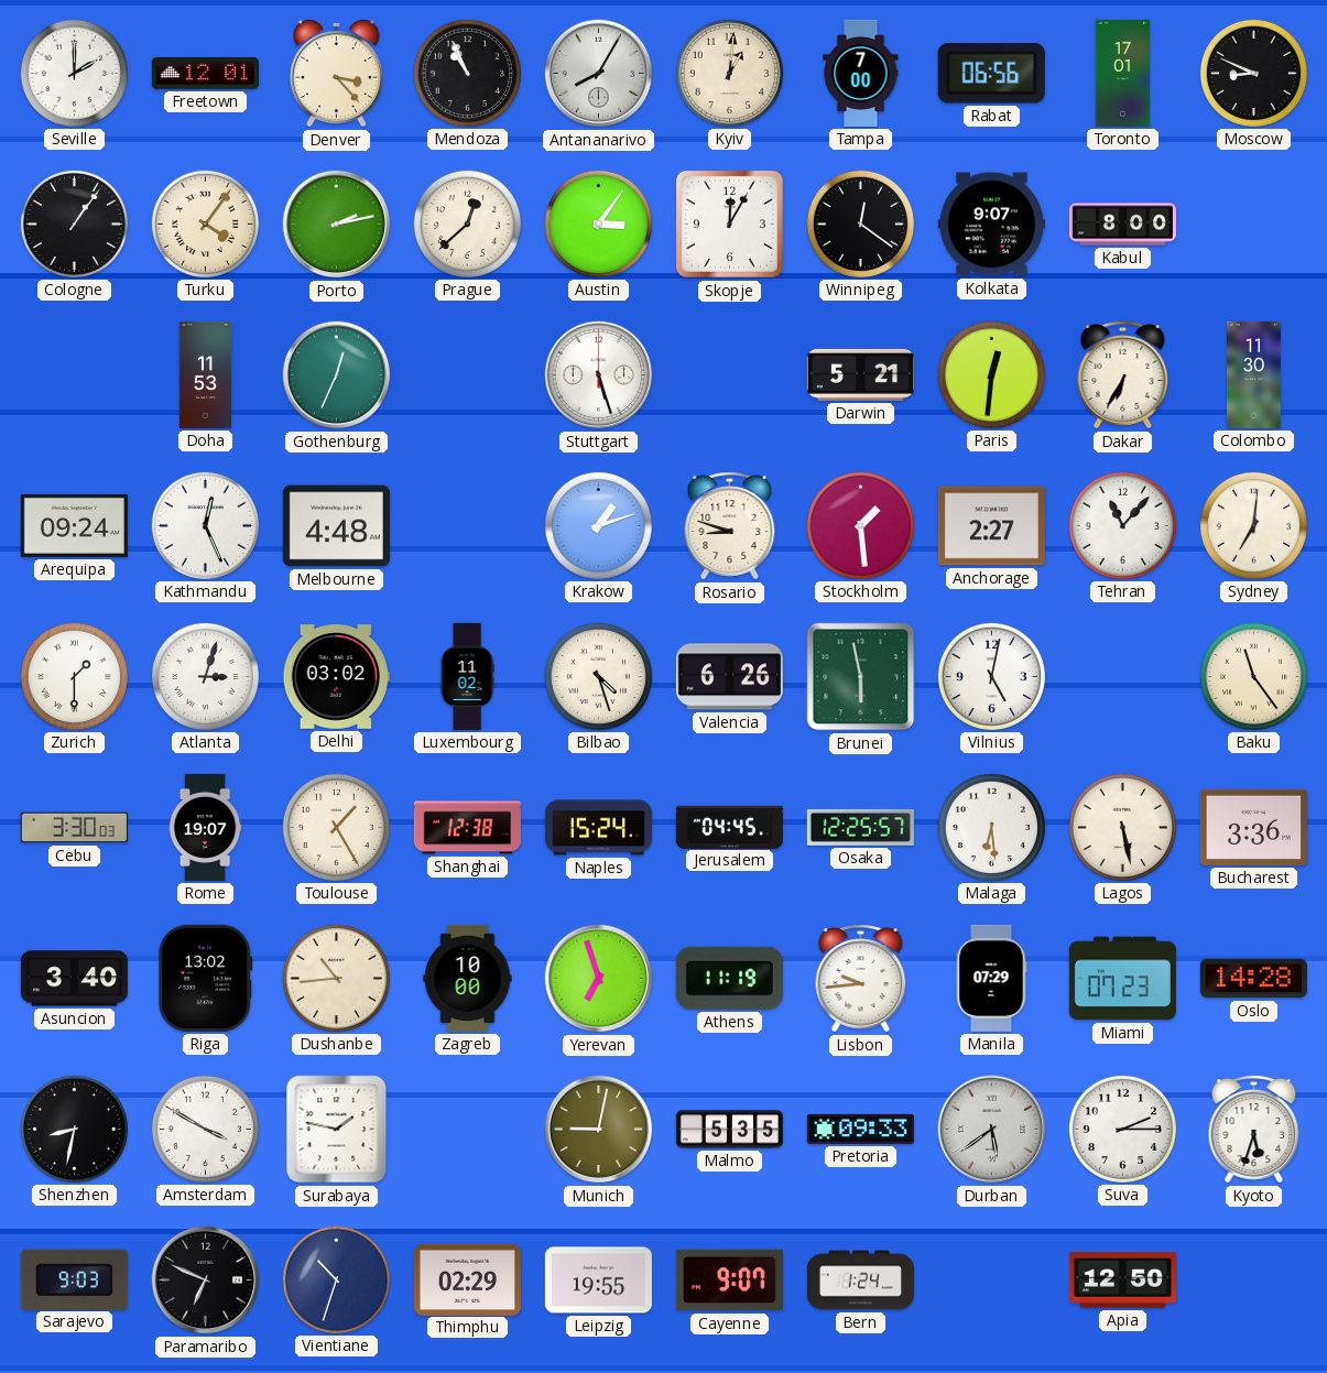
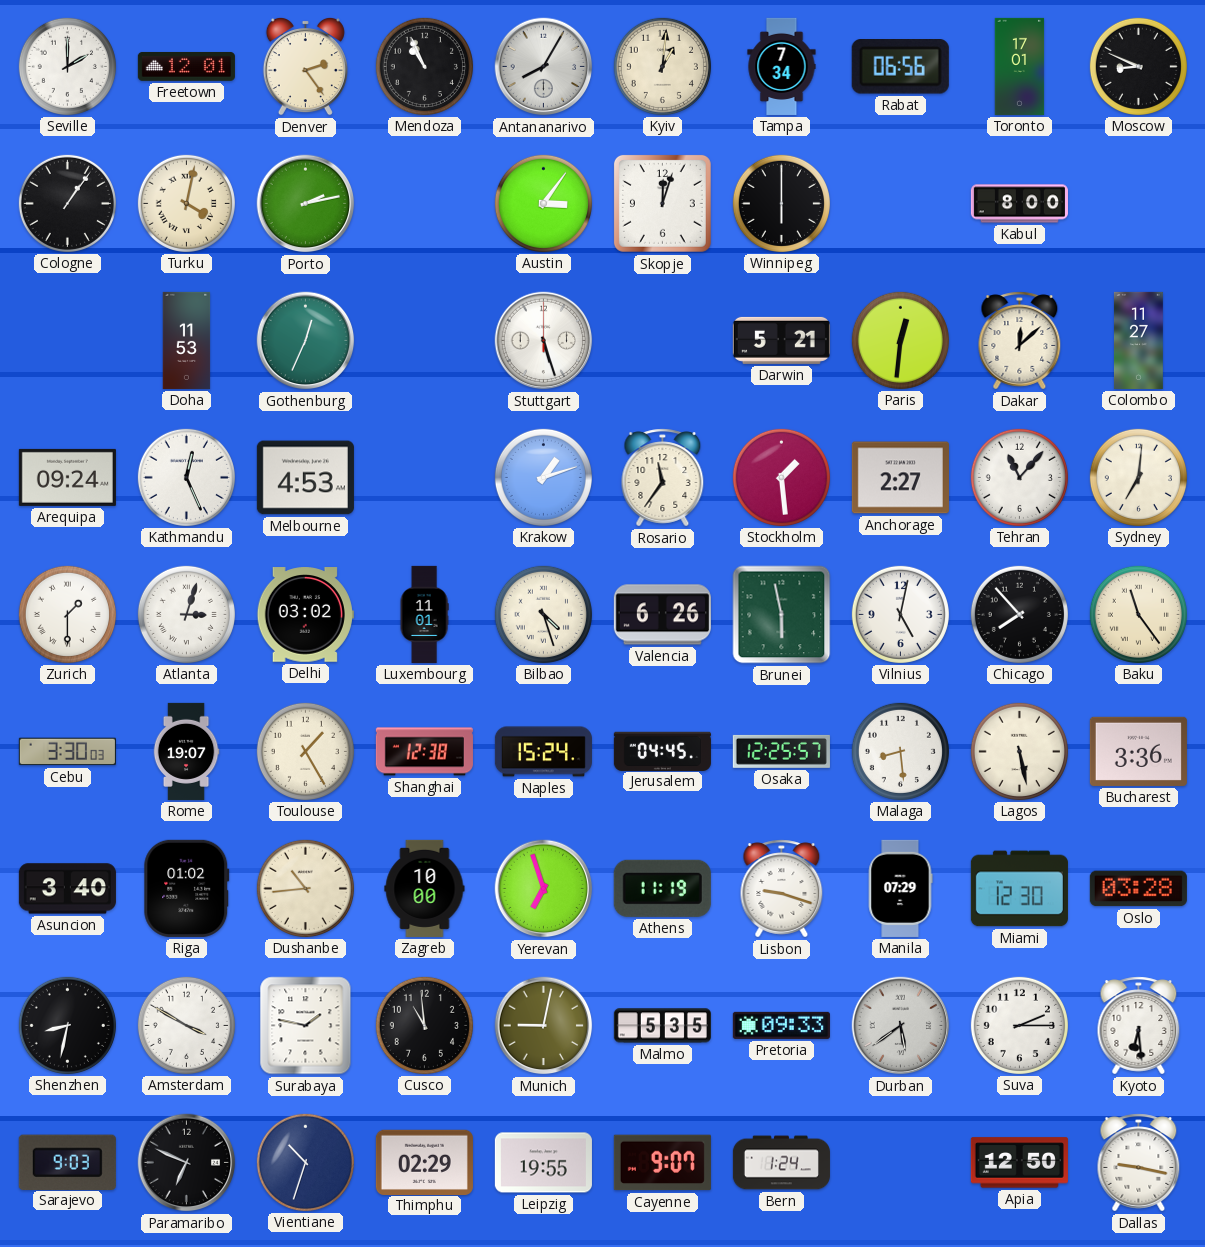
Denver: 3:23 -> 2:24 (305, 66)
Tampa: 7:00 -> 7:34 (782, 66)
Turku: 4:06 -> 4:02 (186, 203)
Prague: 12:38 -> none (467, 224)
Skopje: 12:05 -> 12:03 (662, 203)
Winnipeg: 12:21 -> 6:00 (781, 203)
Kolkata: 9:07 -> none (991, 225)
Dakar: 6:35 -> 12:08 (1020, 341)
Colombo: 11:30 -> 11:27 (1138, 340)
Melbourne: 4:48 -> 4:53 (305, 478)
Rosario: 8:48 -> 11:36 (663, 478)
Luxembourg: 11:02 -> 11:01 (424, 614)
Chicago: none -> 7:53 (1019, 614)
Malaga: 6:29 -> 8:29 (900, 751)
Riga: 13:02 -> 01:02 (187, 888)
Lisbon: 9:44 -> 9:18 (782, 889)
Miami: 07:23 -> 12:30 (1019, 889)
Oslo: 14:28 -> 03:28 (1138, 889)
Cusco: none -> 10:59 (424, 1025)
Kyoto: 5:33 -> 6:29 (1139, 1026)
Dallas: none -> 9:17 (1139, 1163)
